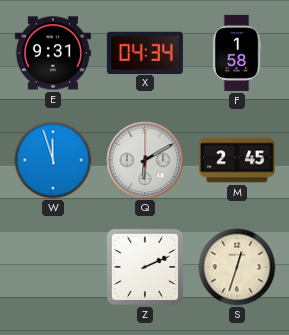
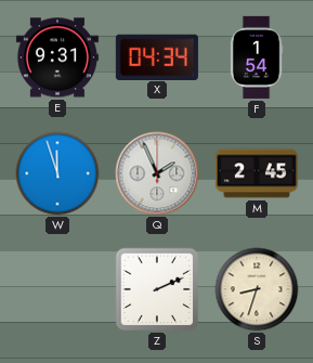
F: 1:58 -> 1:54 (257, 57)
Q: 6:10 -> 1:56 (157, 173)
S: 12:33 -> 8:33 (257, 289)
